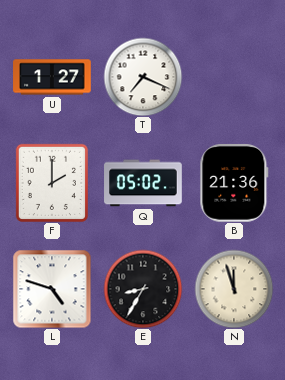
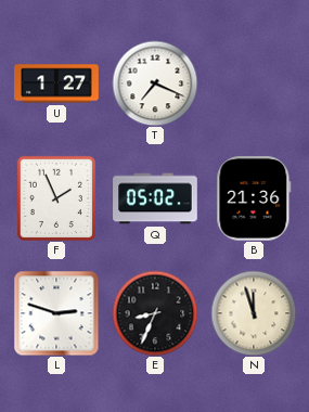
F: 2:00 -> 1:56 (56, 198)
L: 4:48 -> 2:48 (56, 313)
E: 8:35 -> 8:34 (155, 313)
